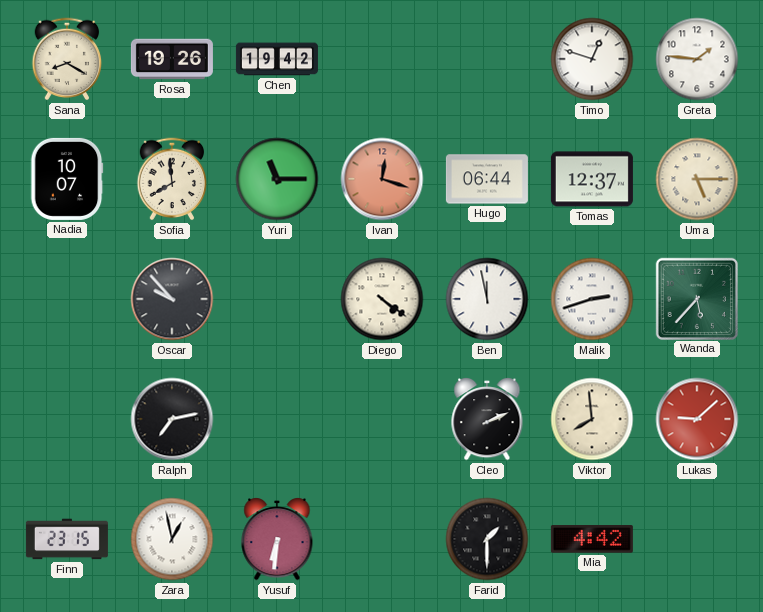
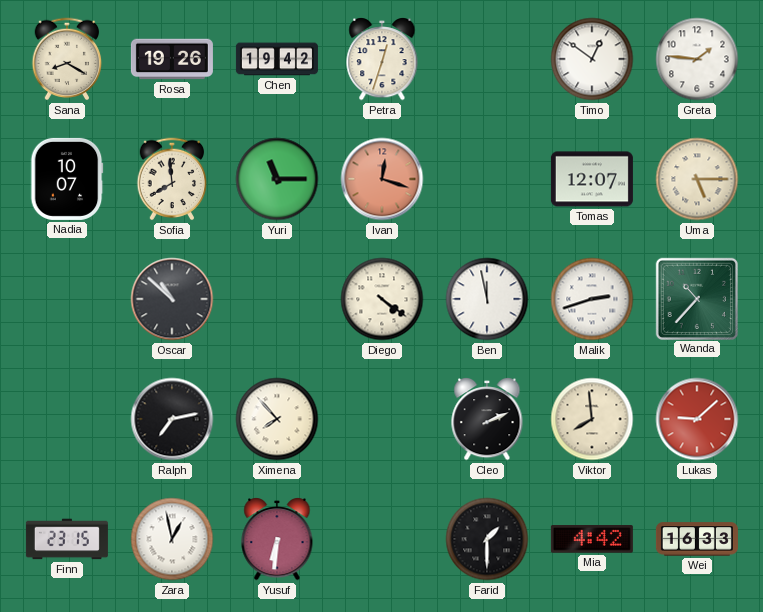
Petra: none -> 12:33 (382, 60)
Timo: 12:48 -> 12:51 (592, 59)
Hugo: 06:44 -> none (487, 179)
Tomas: 12:37 -> 12:07 (592, 179)
Oscar: 9:53 -> 10:52 (172, 299)
Wanda: 5:37 -> 10:37 (696, 298)
Ximena: none -> 7:53 (277, 419)
Wei: none -> 16:33 (697, 539)
